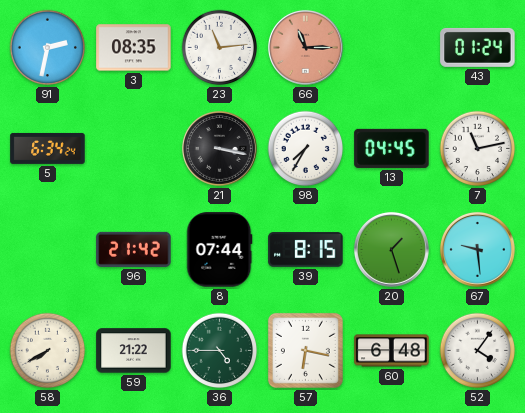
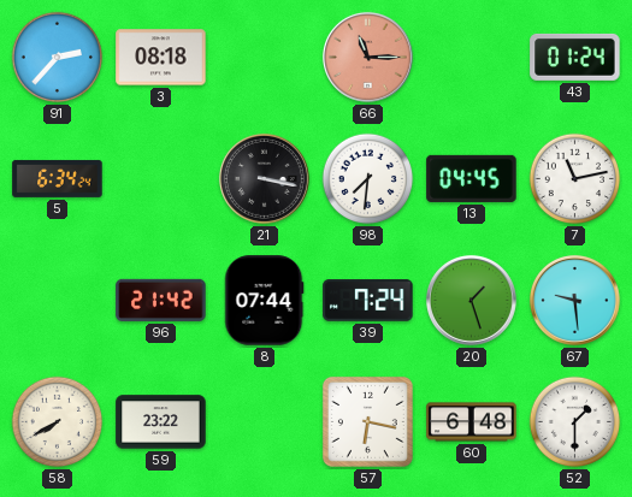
91: 2:32 -> 2:37 (58, 58)
3: 08:35 -> 08:18 (161, 58)
23: 11:14 -> none (220, 48)
98: 7:35 -> 7:31 (368, 179)
39: 8:15 -> 7:24 (368, 301)
59: 21:22 -> 23:22 (161, 422)
36: 4:45 -> none (220, 351)
52: 4:06 -> 1:30 (575, 422)
